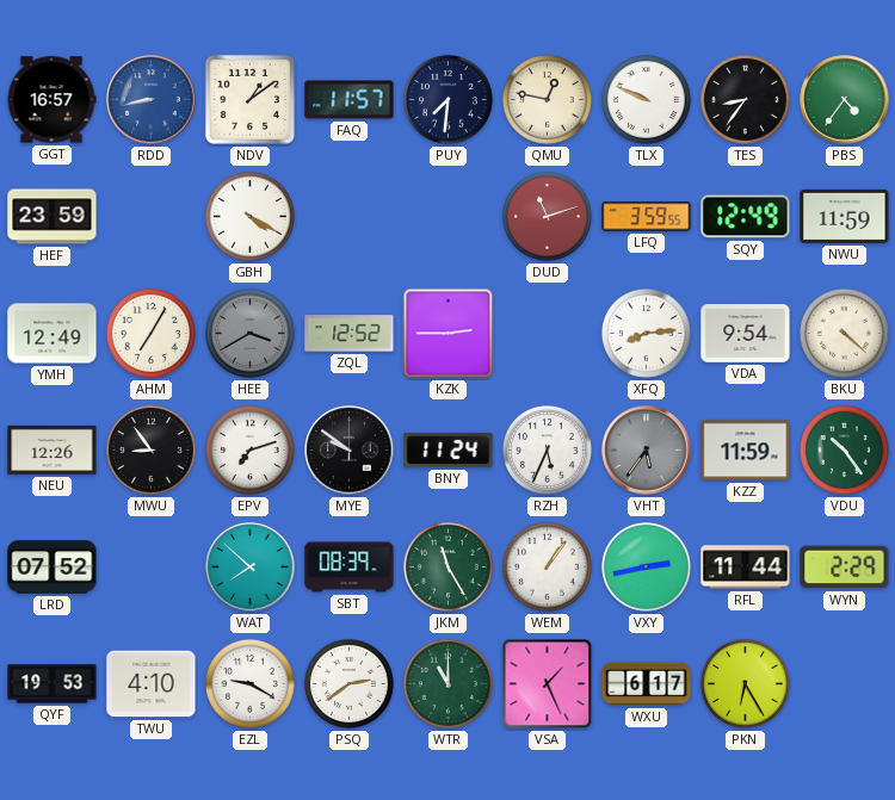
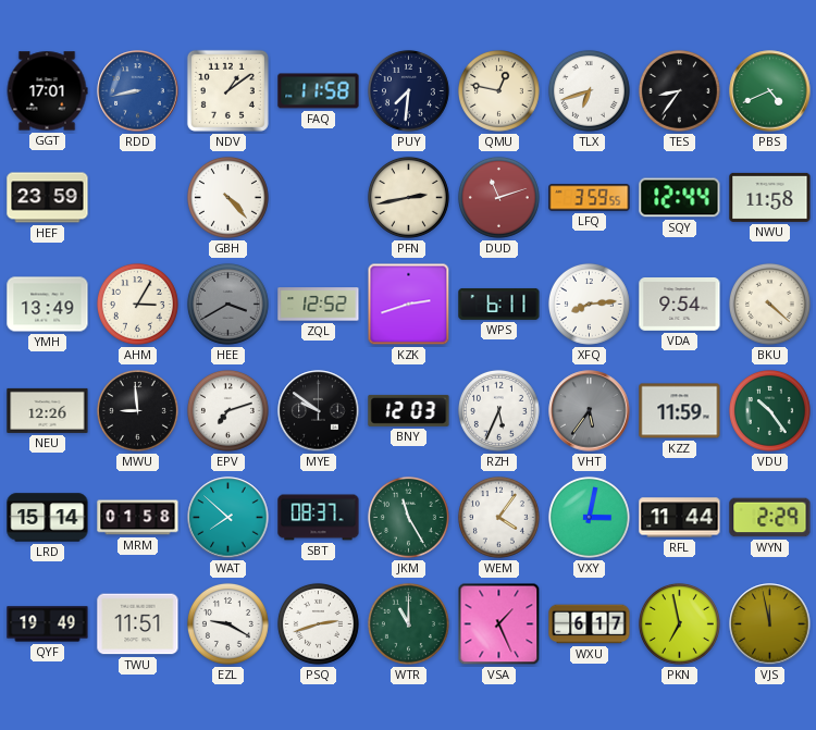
GGT: 16:57 -> 17:01 (47, 91)
FAQ: 11:57 -> 11:58 (319, 91)
TLX: 9:49 -> 6:42 (589, 90)
PBS: 4:36 -> 4:41 (770, 91)
GBH: 4:20 -> 4:23 (227, 197)
PFN: none -> 2:43 (408, 197)
SQY: 12:49 -> 12:44 (680, 198)
NWU: 11:59 -> 11:58 (770, 197)
YMH: 12:49 -> 13:49 (48, 305)
AHM: 7:05 -> 3:05 (137, 304)
KZK: 2:45 -> 2:42 (409, 305)
WPS: none -> 6:11 (499, 304)
MWU: 8:54 -> 8:59 (137, 410)
BNY: 11:24 -> 12:03 (409, 410)
LRD: 07:52 -> 15:14 (48, 518)
MRM: none -> 01:58 (138, 518)
SBT: 08:39 -> 08:37 (319, 518)
WEM: 1:06 -> 4:06 (498, 517)
VXY: 2:43 -> 3:02 (589, 517)
QYF: 19:53 -> 19:49 (48, 624)
TWU: 4:10 -> 11:51 (138, 624)
PSQ: 2:39 -> 2:42 (318, 623)
PKN: 6:25 -> 6:58 (679, 623)
VJS: none -> 11:58 (770, 624)
